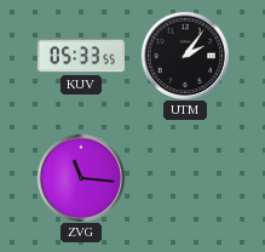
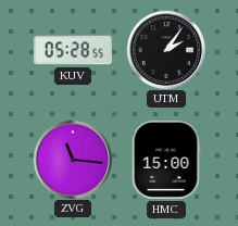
KUV: 05:33 -> 05:28 (73, 50)
HMC: none -> 15:00 (166, 160)
